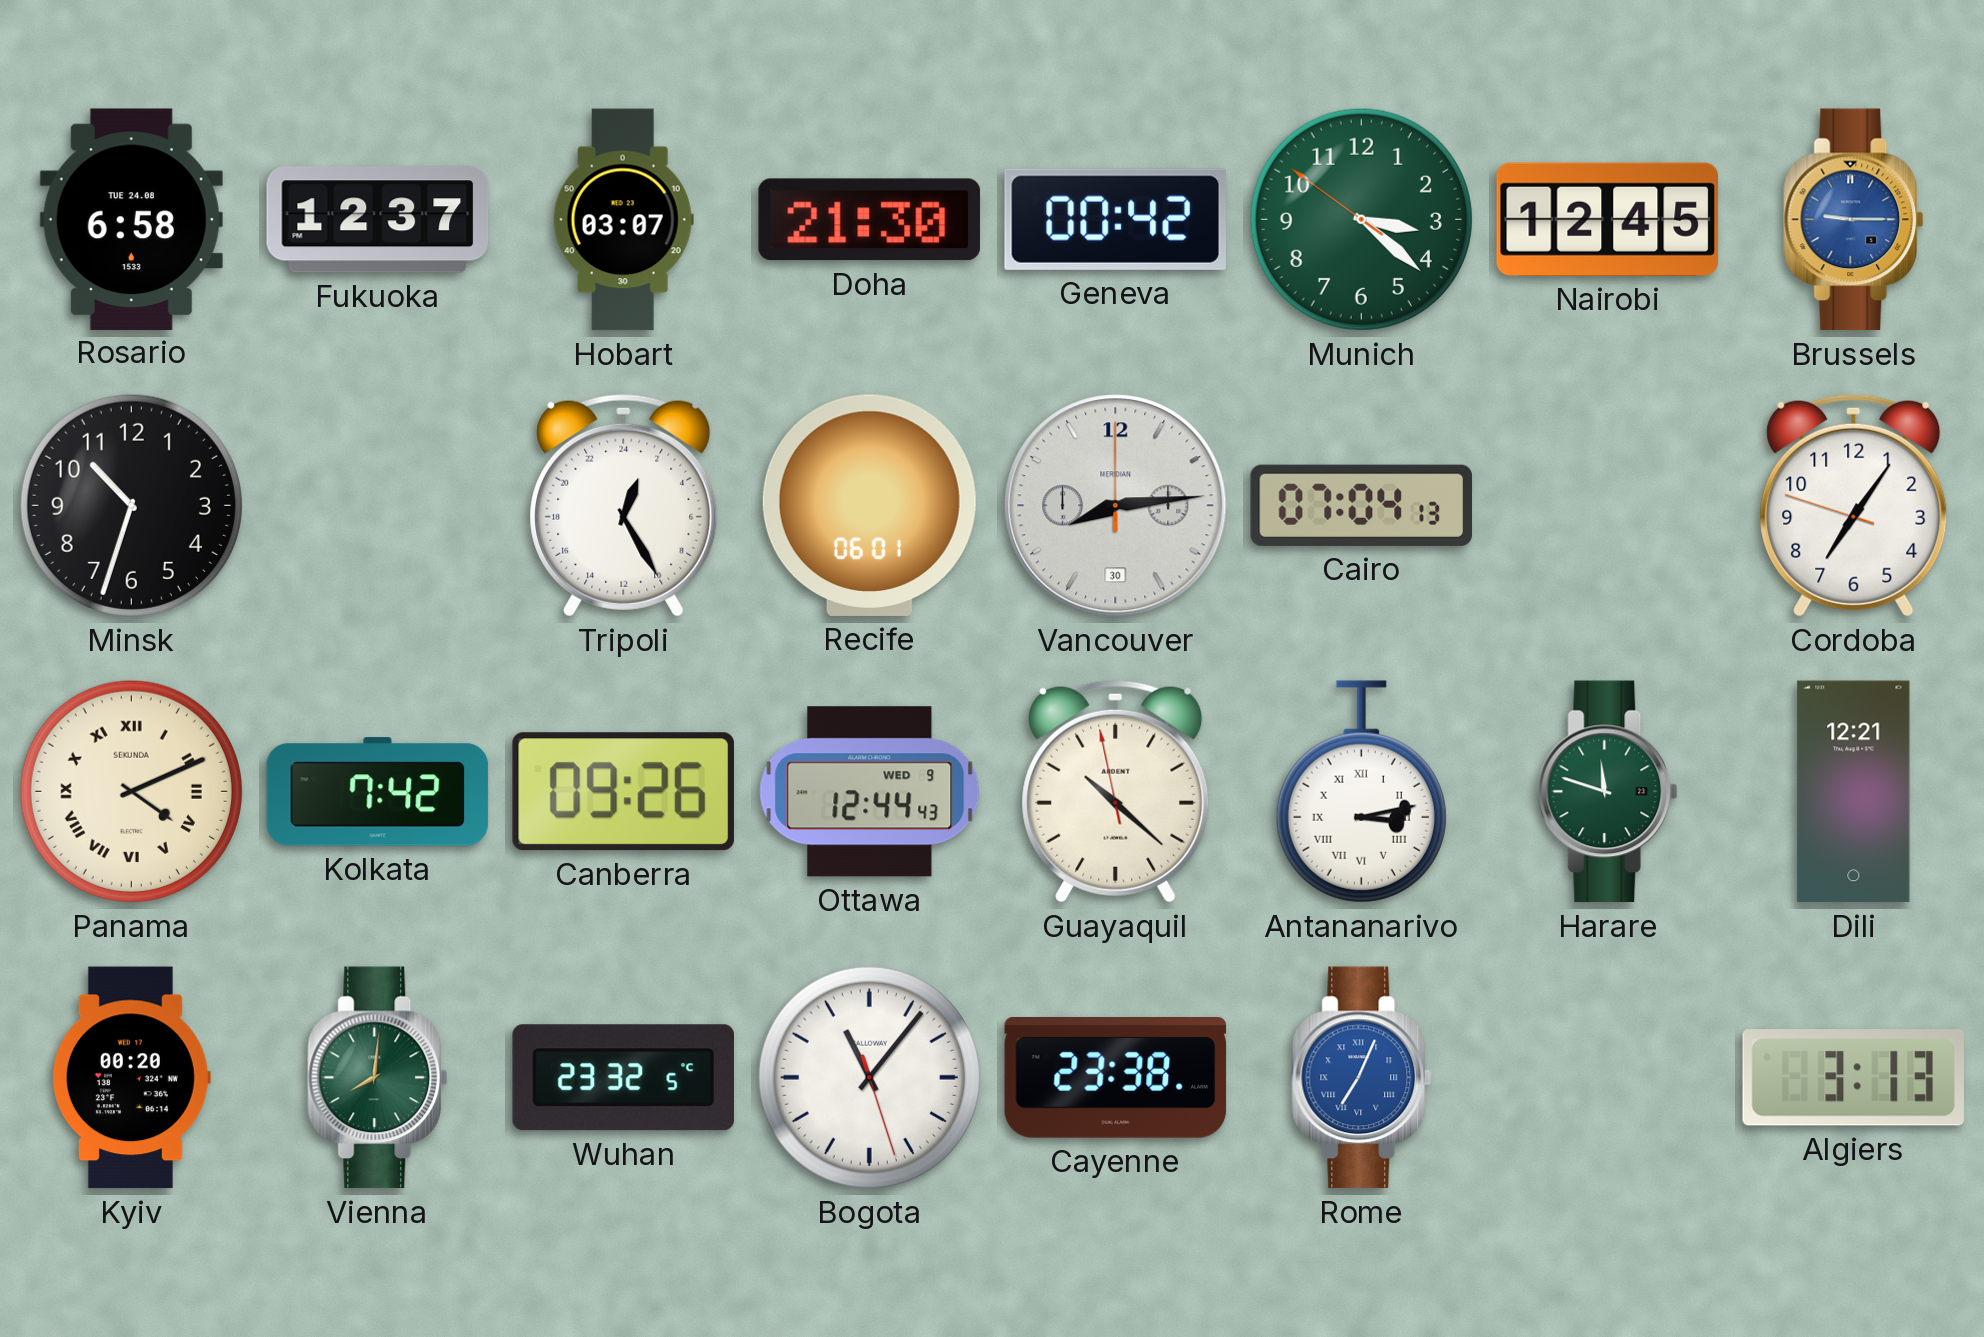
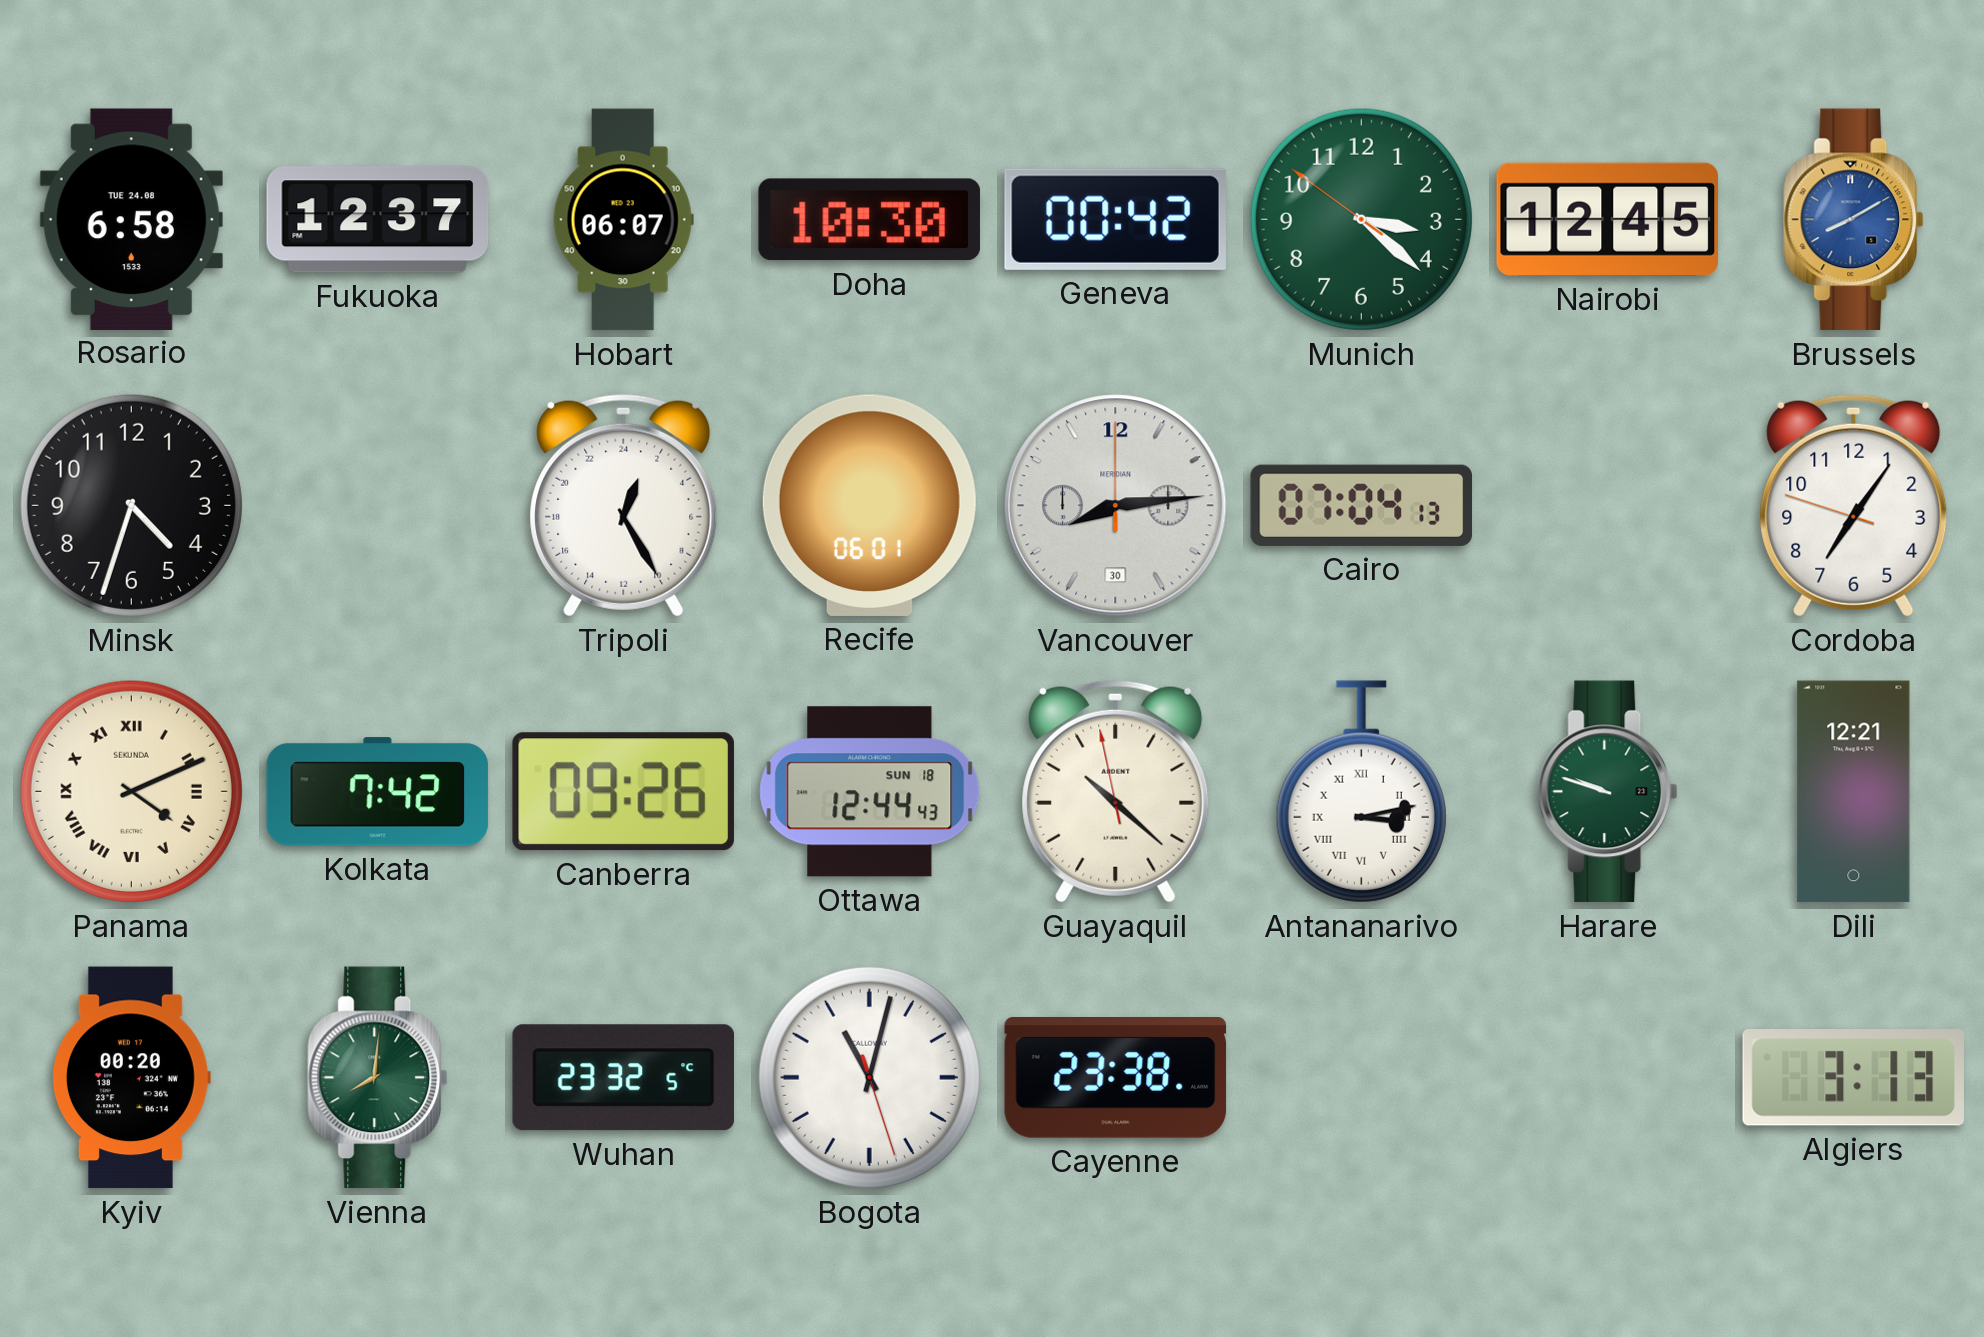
Hobart: 03:07 -> 06:07 (623, 220)
Doha: 21:30 -> 10:30 (869, 220)
Brussels: 9:15 -> 8:10 (1854, 220)
Minsk: 10:33 -> 4:33 (131, 505)
Ottawa date: WED 9 -> SUN 18 (870, 792)
Harare: 11:48 -> 9:48 (1608, 792)
Bogota: 11:06 -> 11:02 (869, 1077)
Rome: 7:04 -> none (1362, 1078)
